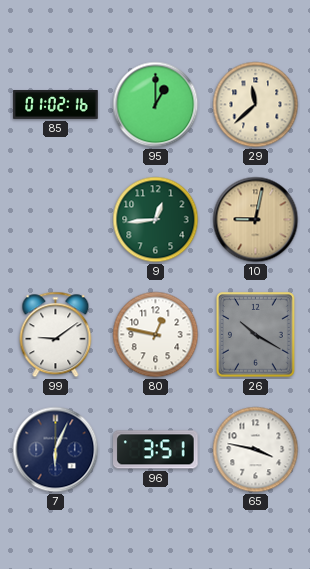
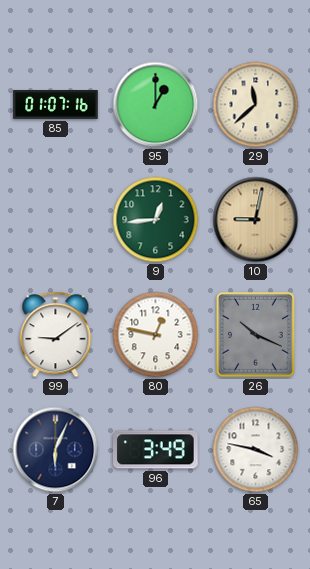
85: 01:02 -> 01:07 (56, 105)
26: 10:20 -> 10:19 (256, 335)
96: 3:51 -> 3:49 (156, 450)
